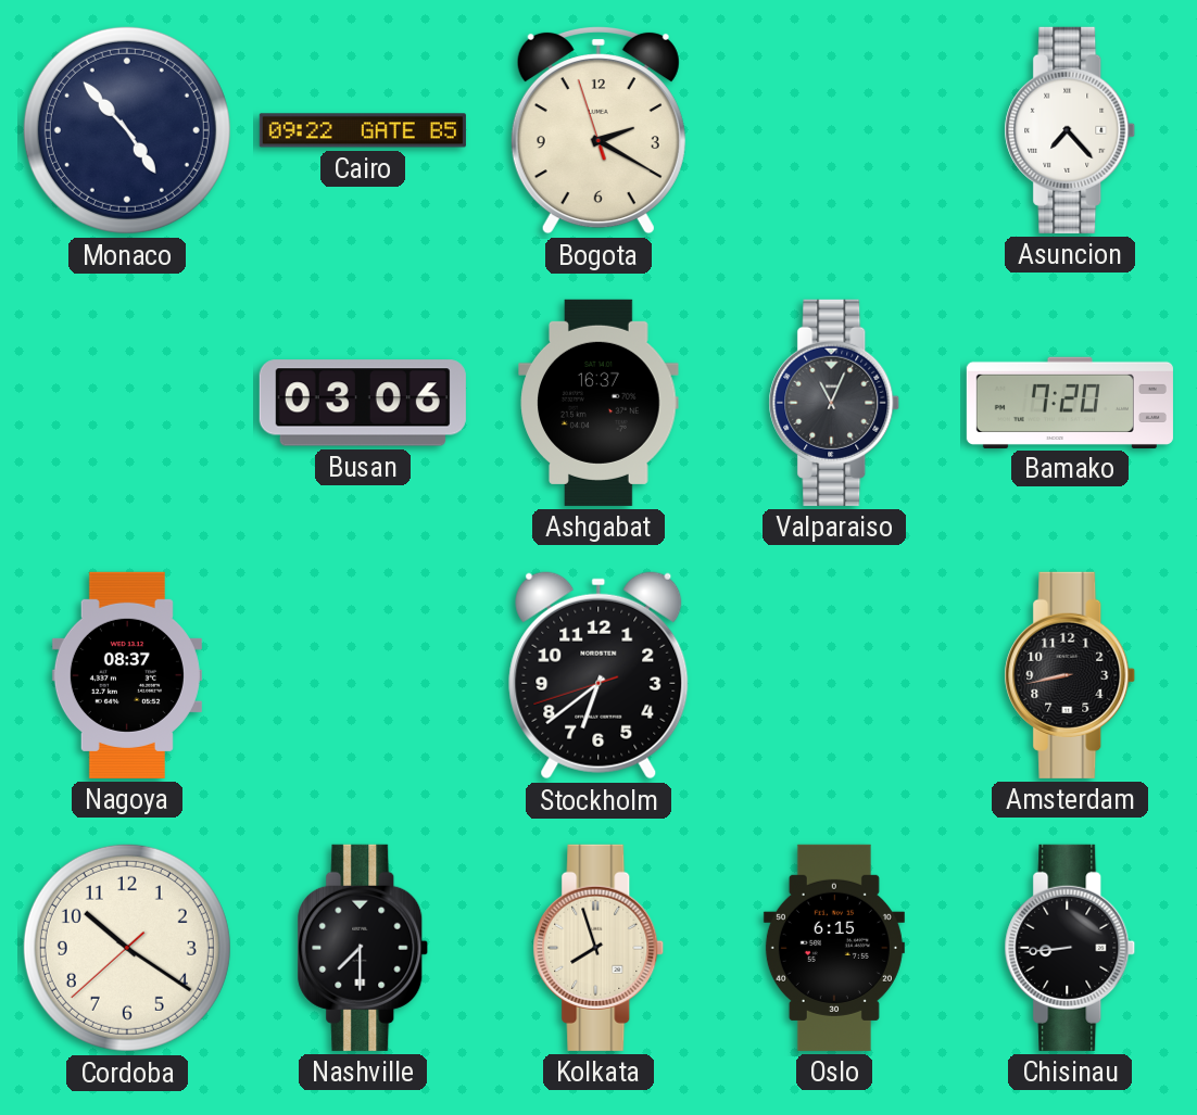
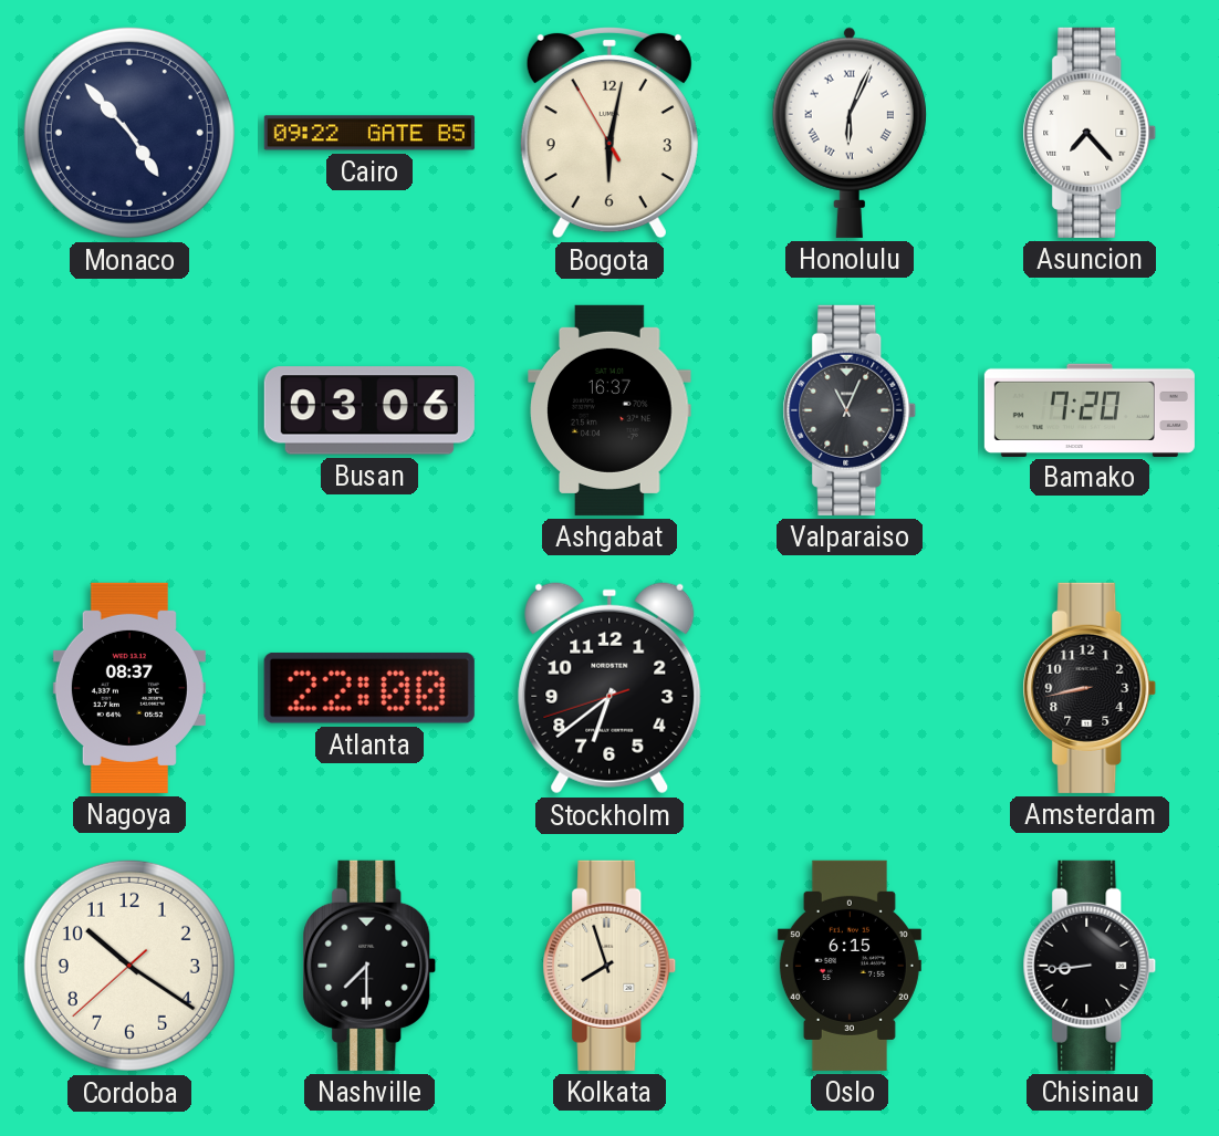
Bogota: 2:19 -> 6:01 (609, 133)
Honolulu: none -> 6:04 (850, 133)
Atlanta: none -> 22:00 (369, 688)
